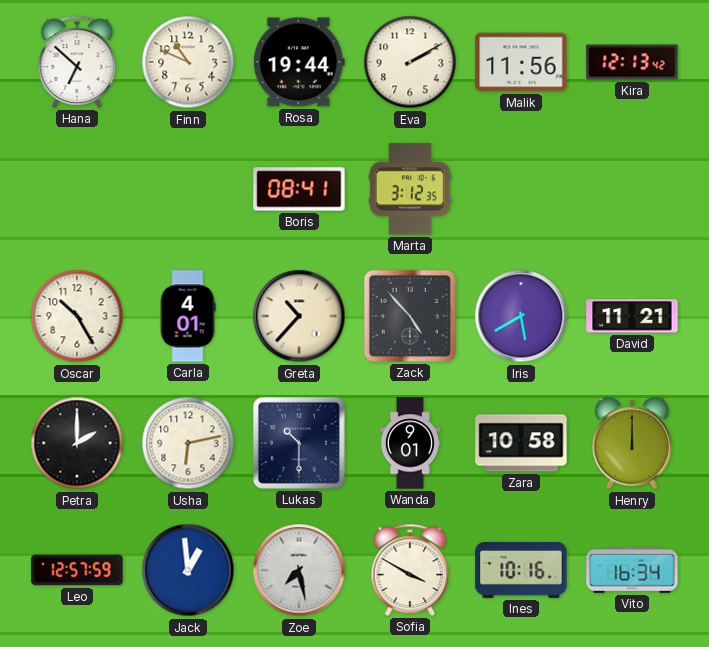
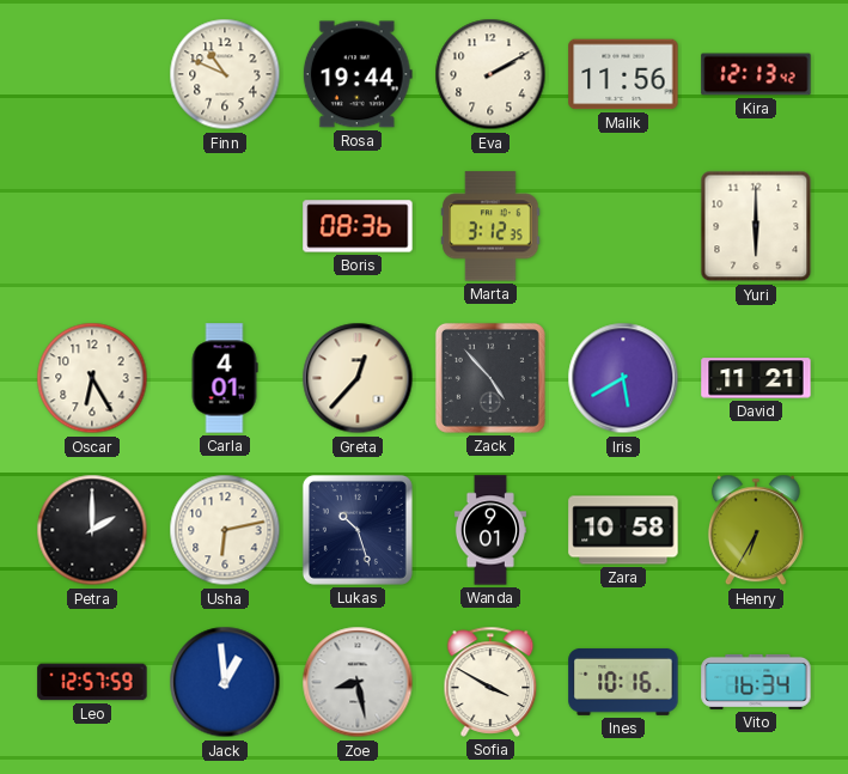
Hana: 6:52 -> none (77, 62)
Boris: 08:41 -> 08:36 (358, 226)
Yuri: none -> 6:00 (756, 226)
Oscar: 10:25 -> 6:25 (92, 378)
Greta: 10:37 -> 12:37 (358, 378)
Lukas: 10:30 -> 10:27 (358, 530)
Henry: 12:00 -> 6:35 (756, 530)
Zoe: 7:28 -> 8:28 (358, 682)
